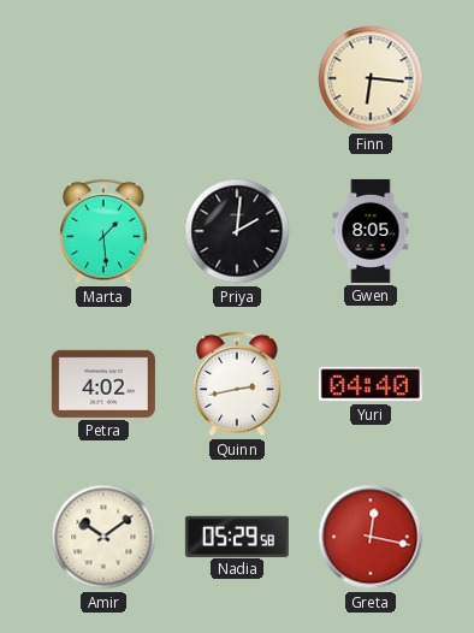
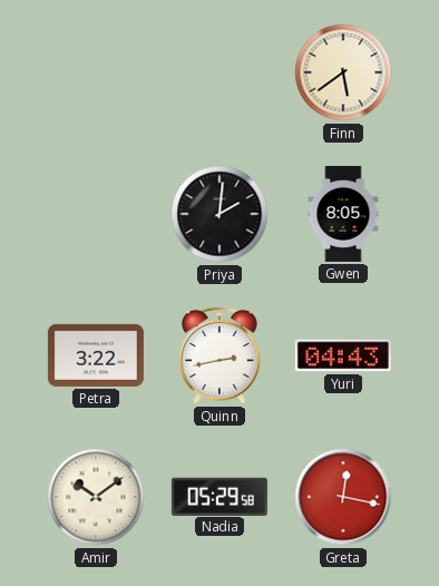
Finn: 6:16 -> 5:39 (343, 72)
Marta: 1:29 -> none (103, 231)
Petra: 4:02 -> 3:22 (96, 355)
Yuri: 04:40 -> 04:43 (343, 355)
